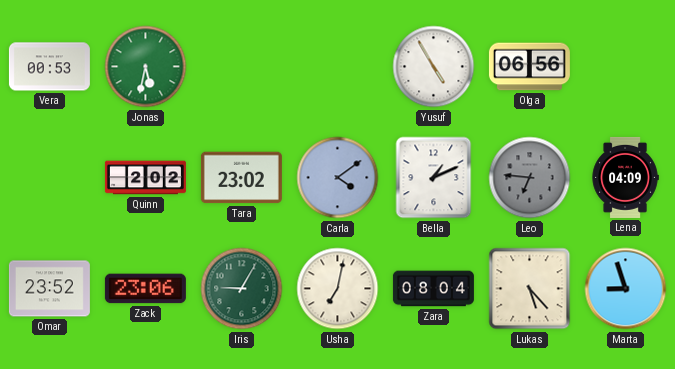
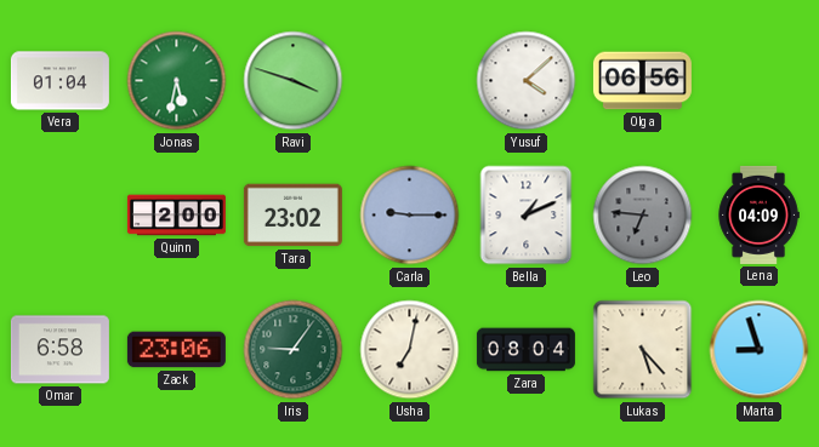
Vera: 00:53 -> 01:04 (59, 81)
Ravi: none -> 3:48 (294, 81)
Yusuf: 4:55 -> 4:08 (527, 81)
Quinn: 2:02 -> 2:00 (176, 216)
Carla: 4:09 -> 9:15 (410, 216)
Omar: 23:52 -> 6:58 (59, 350)
Iris: 9:05 -> 9:06 (294, 350)
